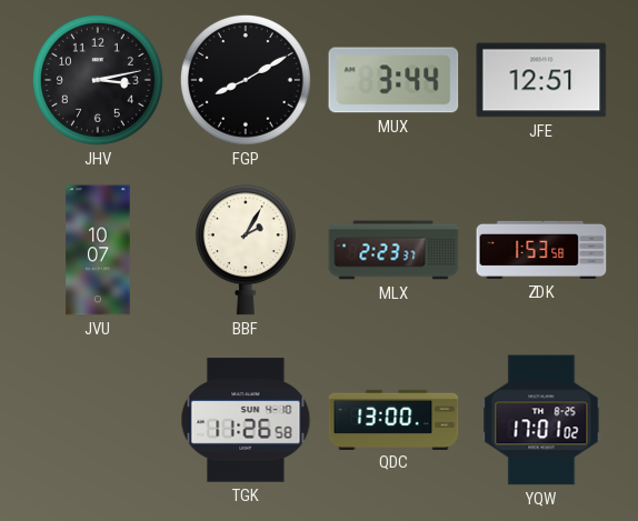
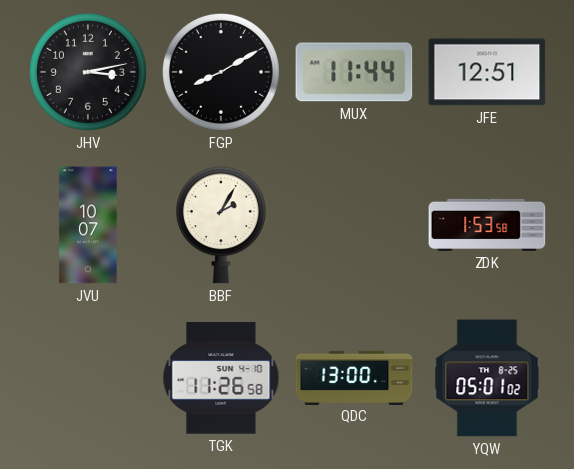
MUX: 3:44 -> 11:44 (354, 72)
MLX: 2:23 -> none (393, 250)
YQW: 17:01 -> 05:01 (487, 378)
